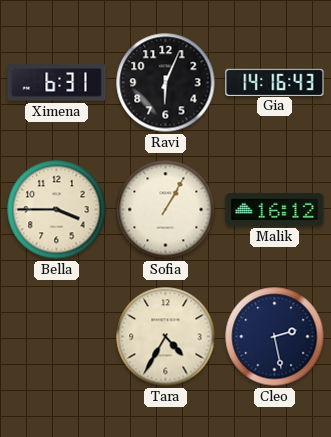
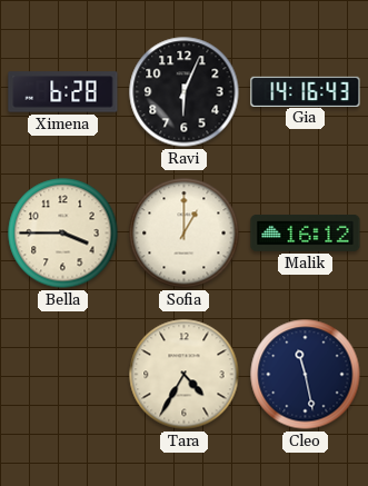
Ximena: 6:31 -> 6:28 (63, 92)
Sofia: 1:05 -> 1:00 (185, 234)
Cleo: 2:28 -> 11:28 (306, 375)
